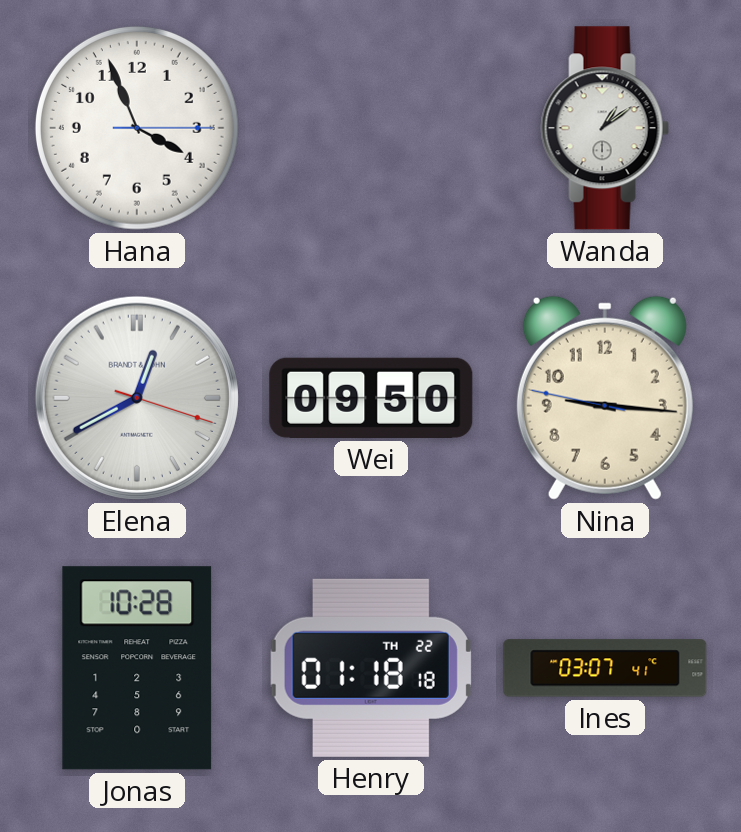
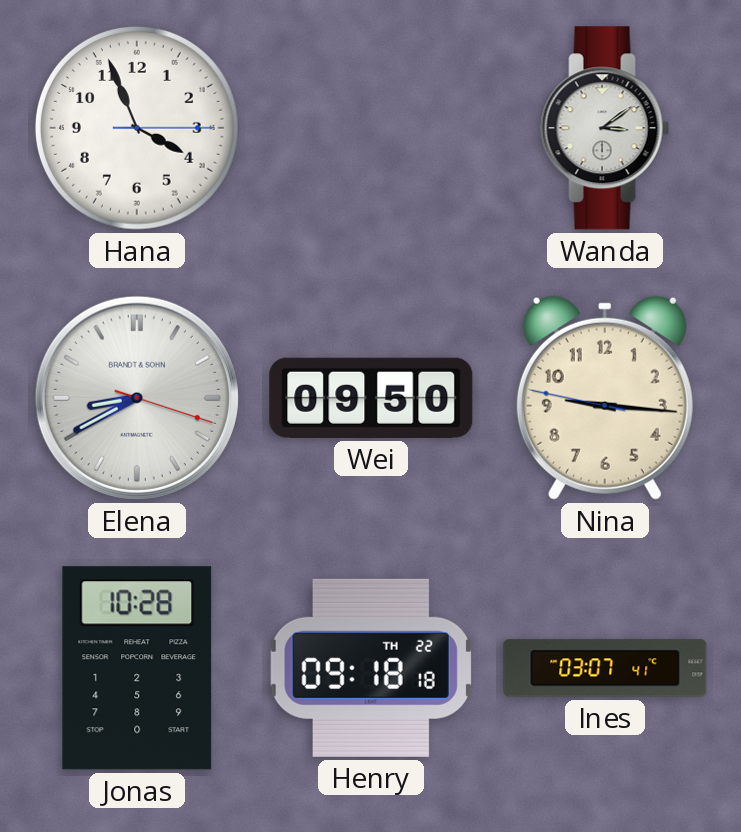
Wanda: 1:09 -> 3:09 (605, 128)
Elena: 12:40 -> 8:40 (137, 398)
Henry: 01:18 -> 09:18 (371, 668)
